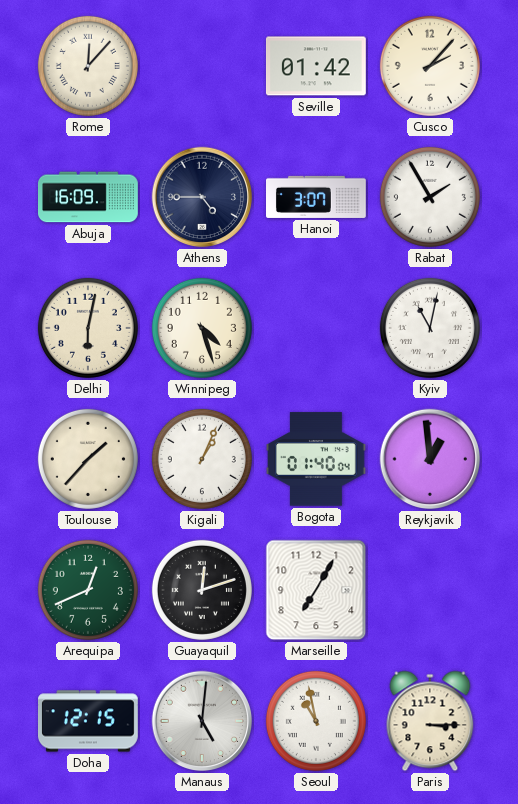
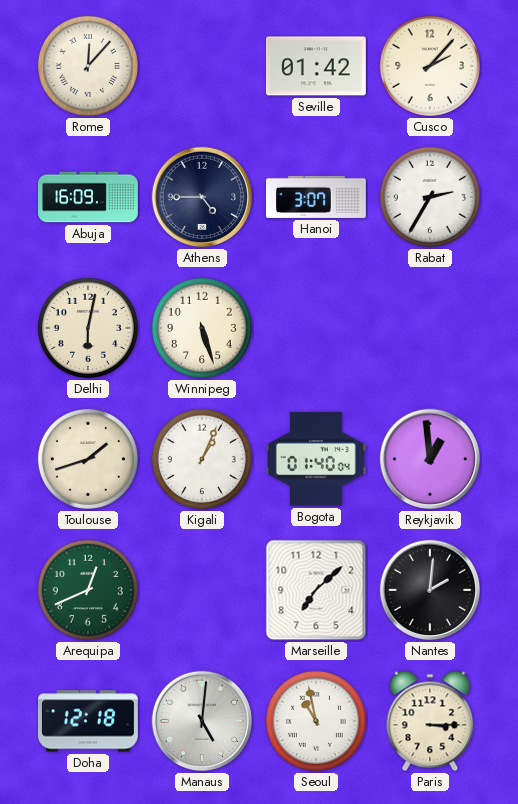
Rabat: 1:55 -> 2:35 (430, 197)
Winnipeg: 4:27 -> 5:27 (202, 328)
Kyiv: 11:02 -> none (430, 328)
Toulouse: 1:37 -> 1:42 (88, 459)
Guayaquil: 12:12 -> none (202, 590)
Marseille: 7:05 -> 7:08 (316, 590)
Nantes: none -> 2:01 (430, 590)
Doha: 12:15 -> 12:18 (89, 721)
